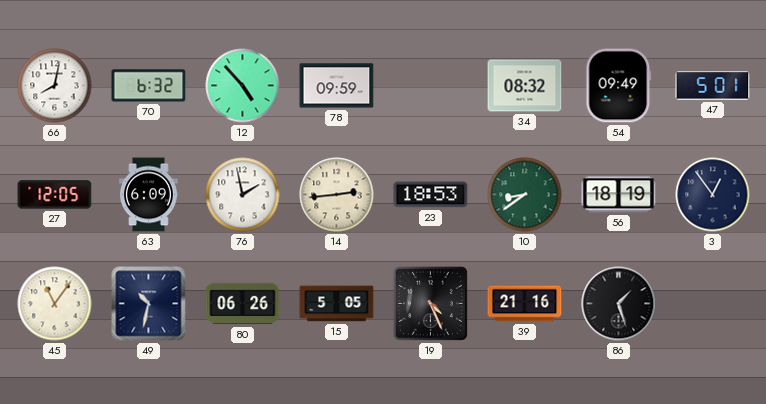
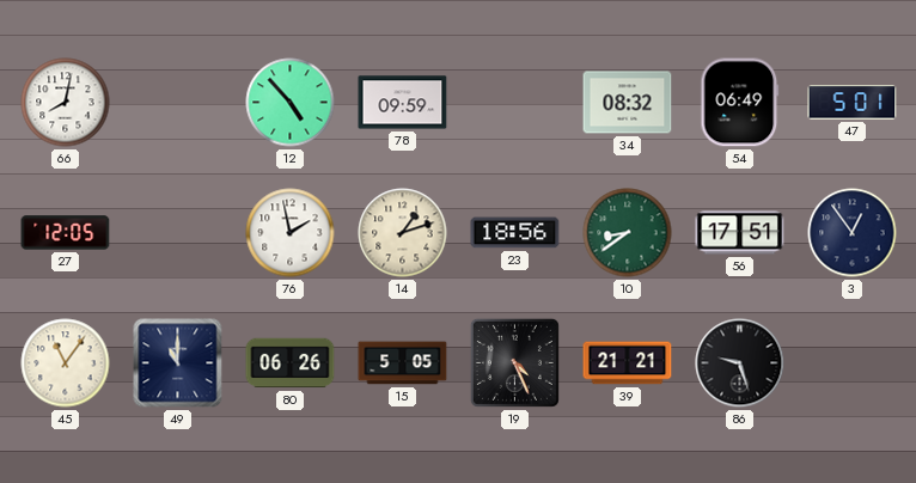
70: 6:32 -> none (149, 86)
54: 09:49 -> 06:49 (740, 103)
63: 6:09 -> none (149, 195)
14: 2:44 -> 1:12 (403, 233)
23: 18:53 -> 18:56 (515, 233)
56: 18:19 -> 17:51 (740, 233)
49: 10:32 -> 11:00 (178, 363)
39: 21:16 -> 21:21 (628, 363)
86: 1:27 -> 9:27 (740, 363)
